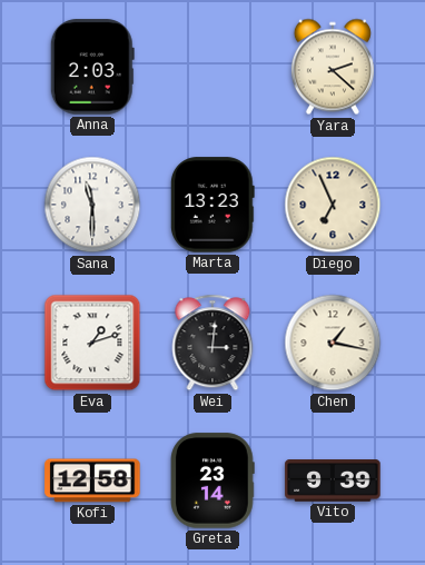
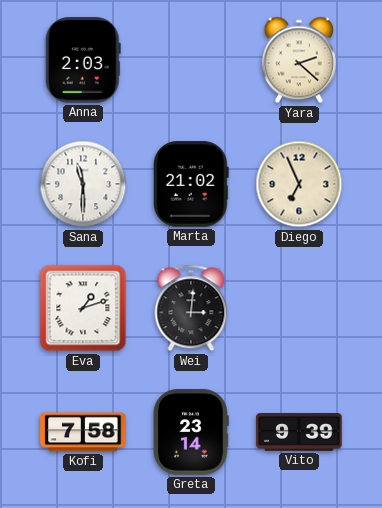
Marta: 13:23 -> 21:02 (191, 184)
Chen: 1:17 -> none (333, 343)
Kofi: 12:58 -> 7:58 (83, 432)
